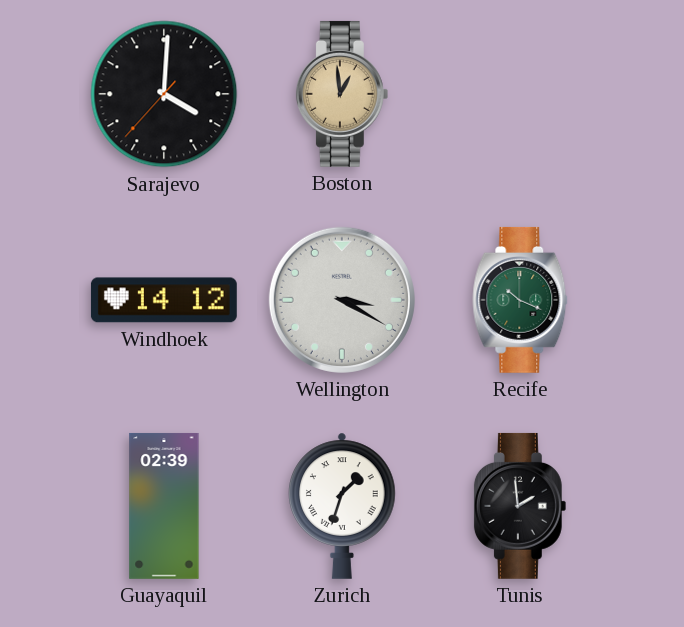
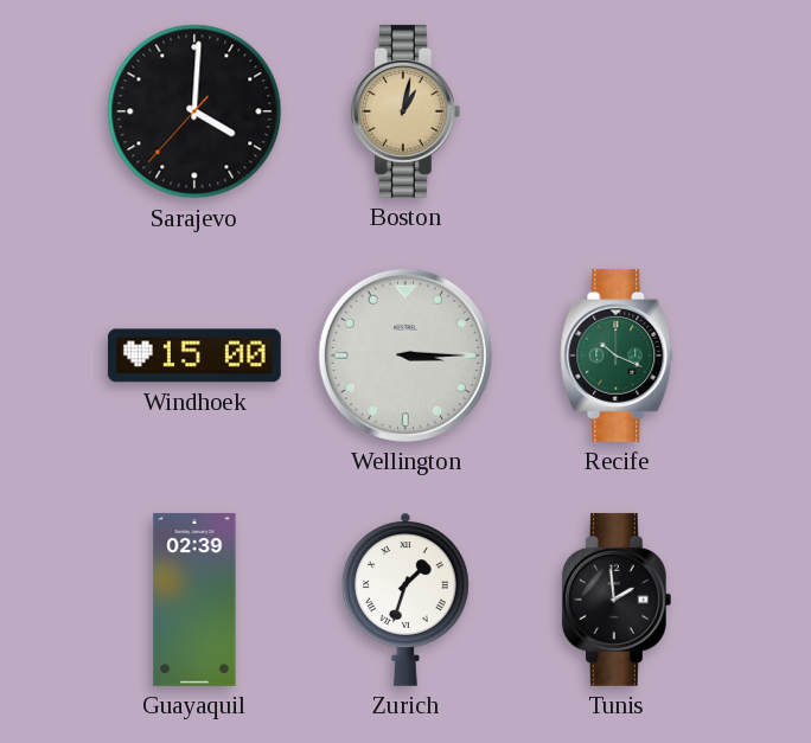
Boston: 12:59 -> 1:02 (405, 111)
Windhoek: 14:12 -> 15:00 (194, 356)
Wellington: 3:20 -> 3:15 (405, 356)
